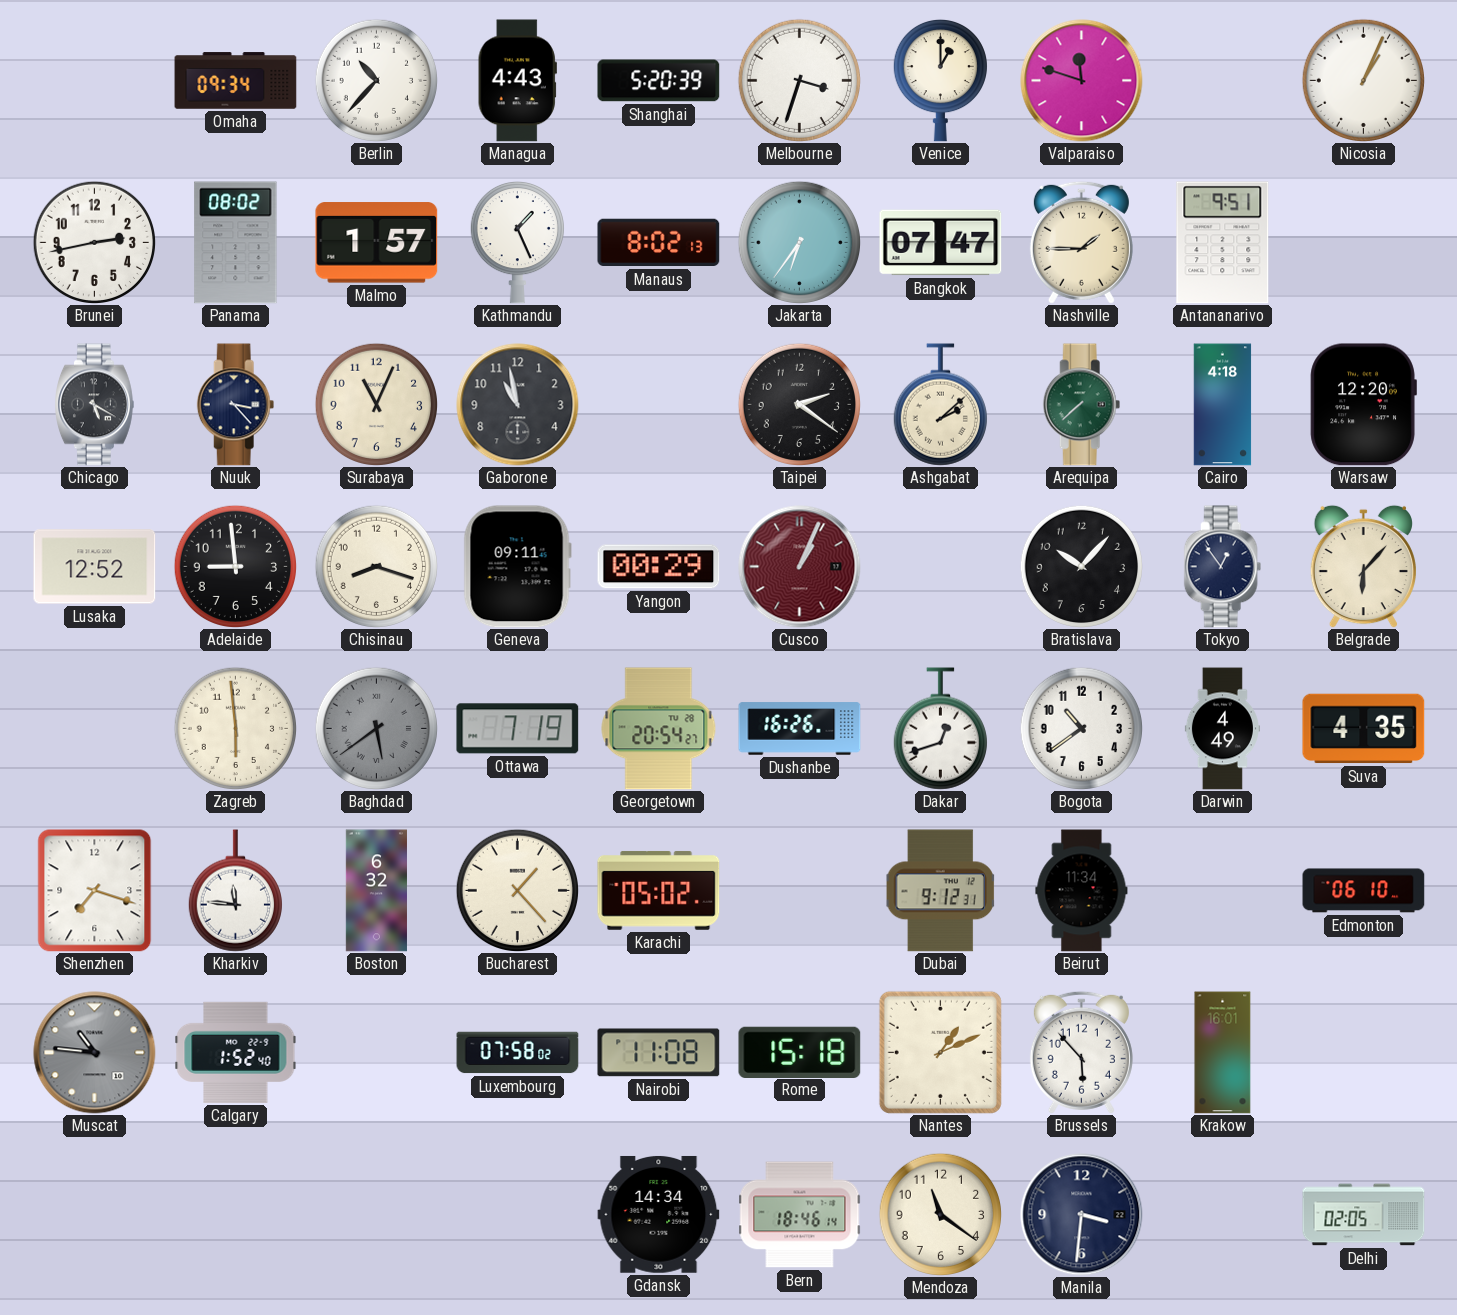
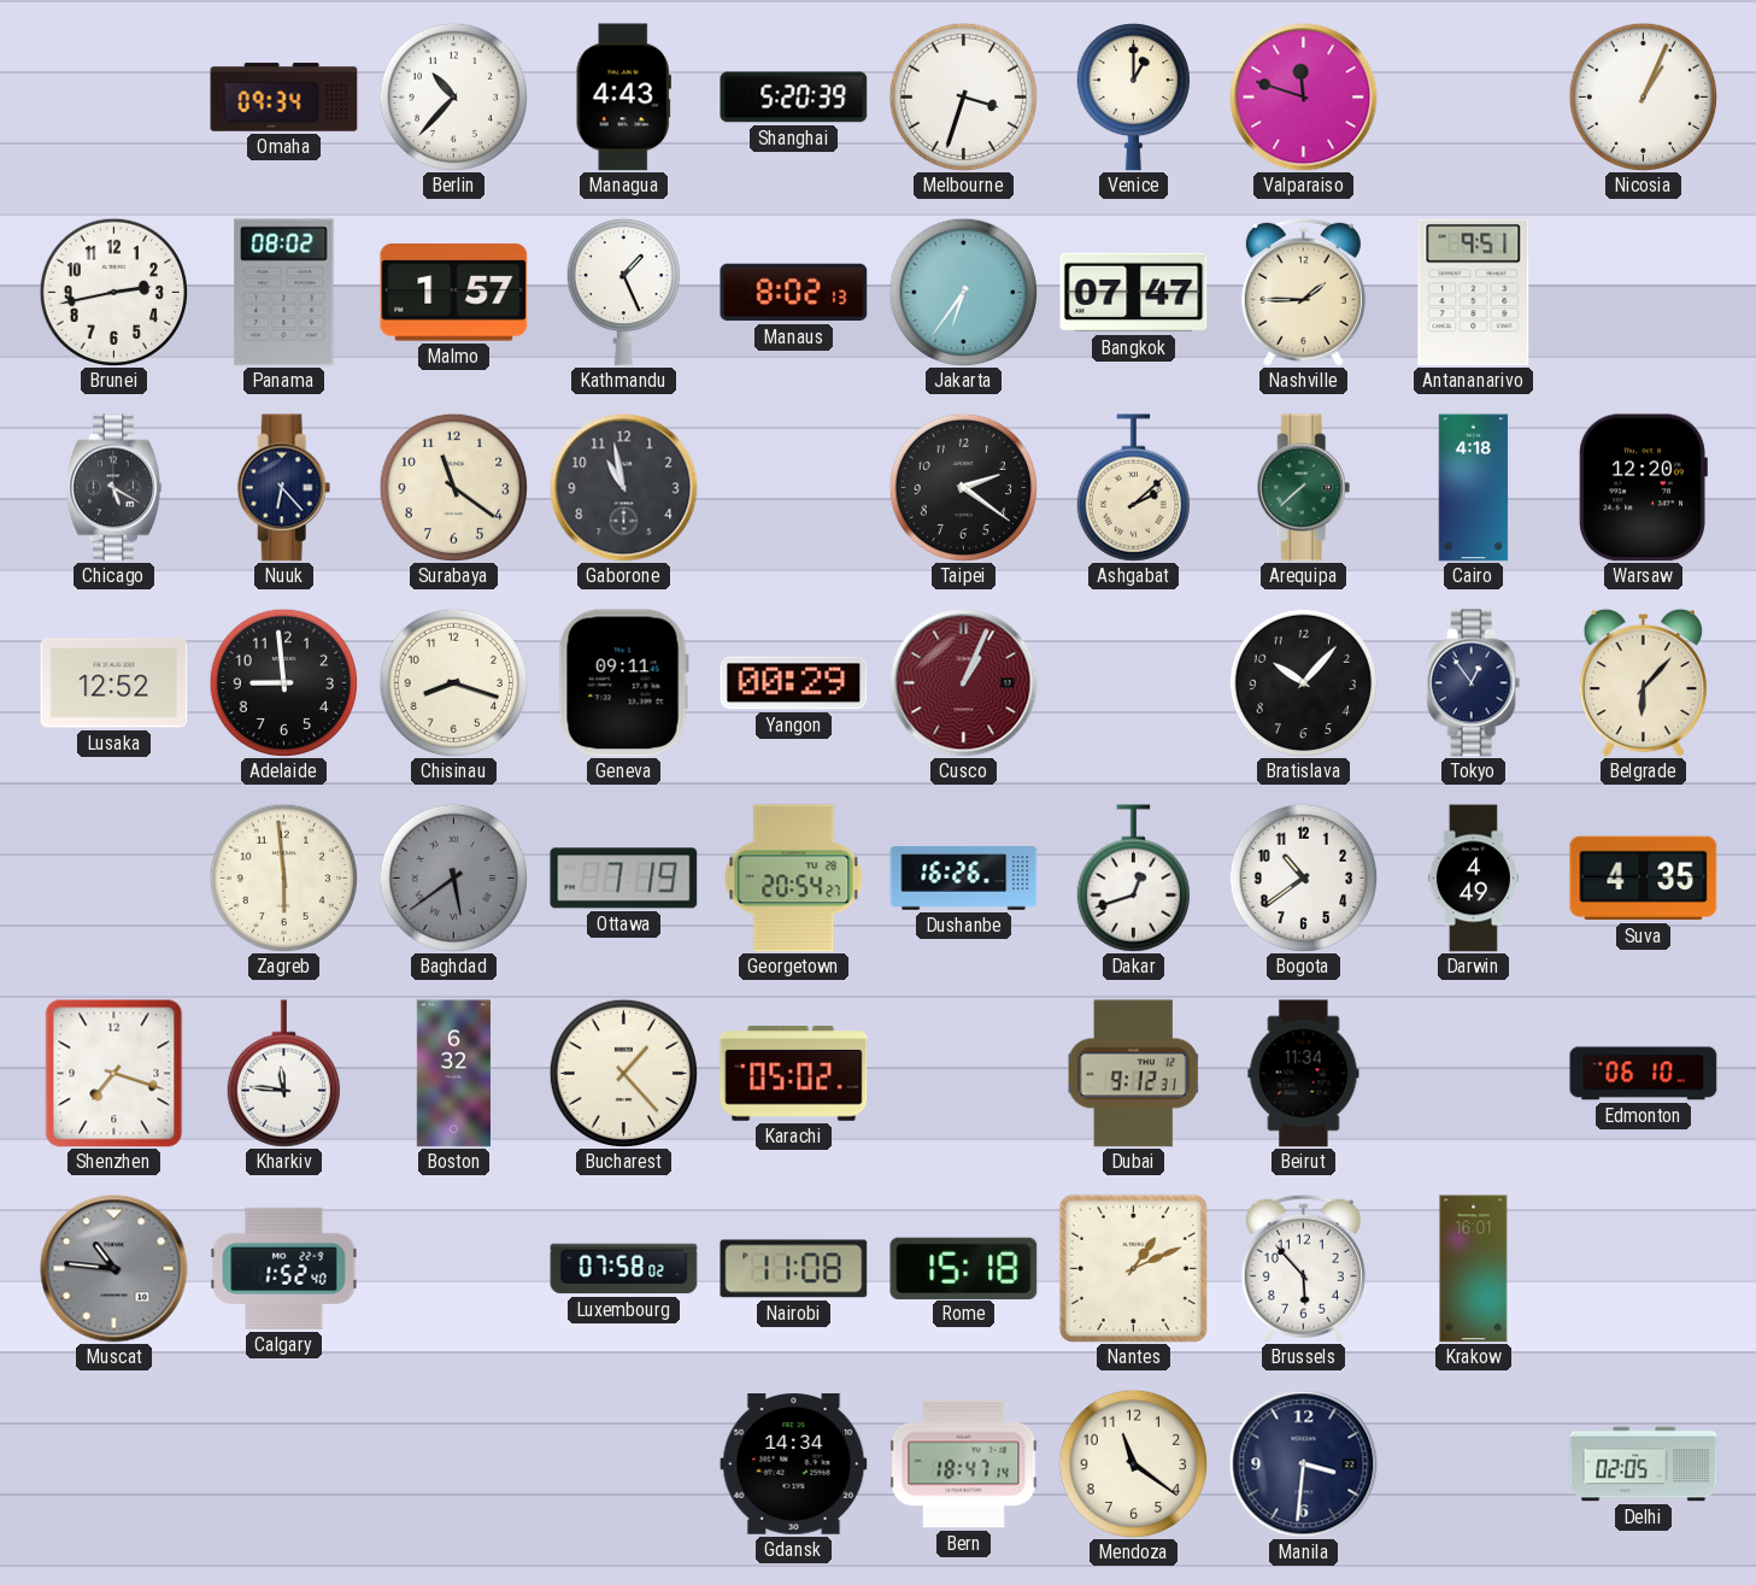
Nuuk: 3:23 -> 6:23 (284, 488)
Surabaya: 11:04 -> 11:21 (453, 487)
Bern: 18:46 -> 18:47 (964, 1464)
